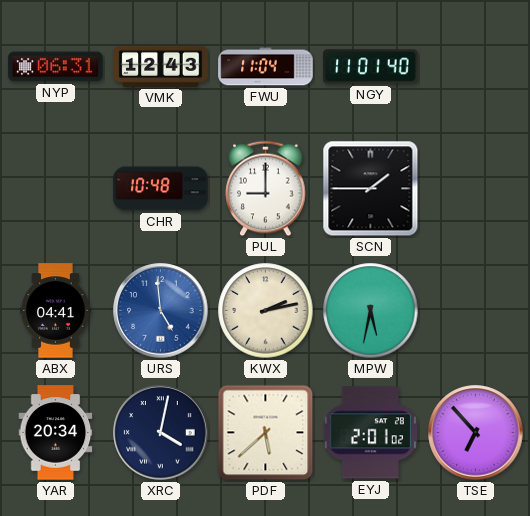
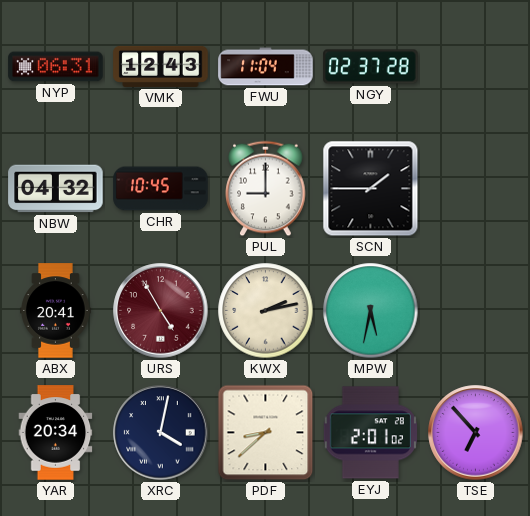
NGY: 11:01 -> 02:37 (371, 67)
NBW: none -> 04:32 (56, 189)
CHR: 10:48 -> 10:45 (161, 189)
ABX: 04:41 -> 20:41 (56, 311)
URS: 4:59 -> 4:55 (161, 311)
URS dial: blue -> burgundy (161, 311)
PDF: 5:38 -> 8:38 (266, 433)
